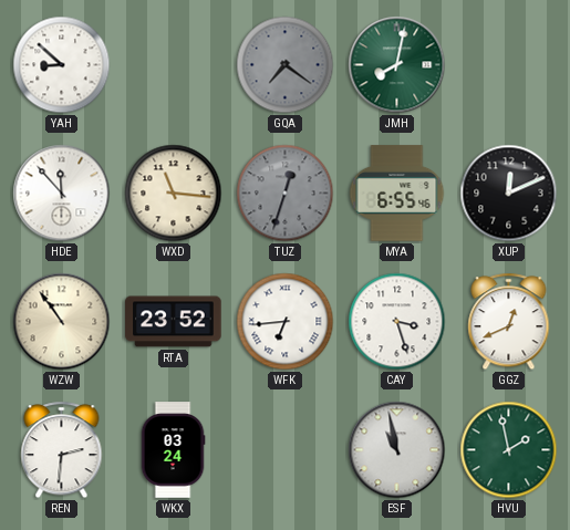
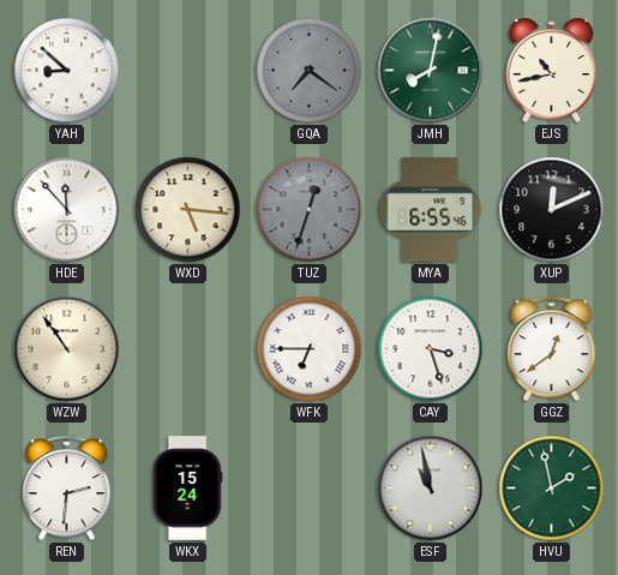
EJS: none -> 10:43 (552, 70)
WXD: 11:16 -> 5:16 (188, 210)
RTA: 23:52 -> none (174, 322)
WFK: 6:44 -> 6:45 (310, 349)
GGZ: 12:41 -> 12:39 (552, 349)
WKX: 03:24 -> 15:24 (187, 489)
